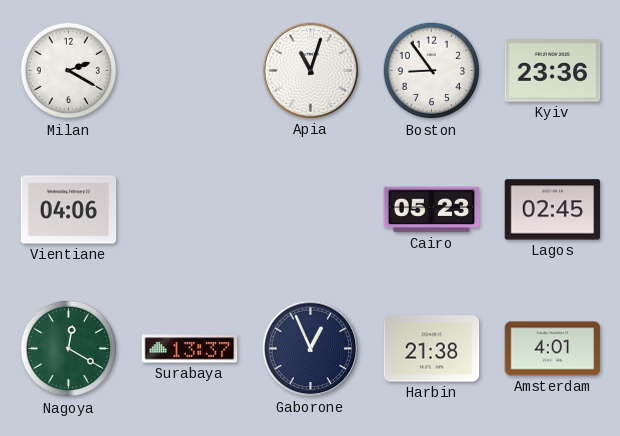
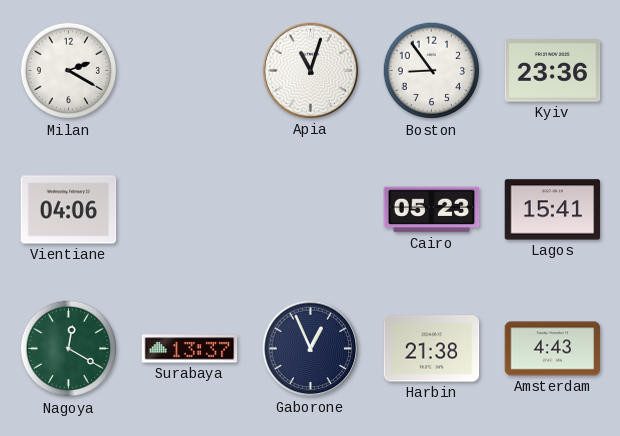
Lagos: 02:45 -> 15:41 (553, 210)
Amsterdam: 4:01 -> 4:43 (553, 349)
